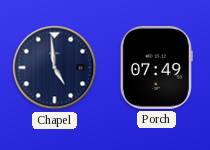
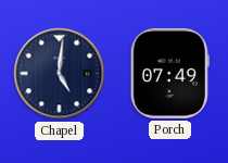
Chapel: 4:59 -> 5:01 (60, 74)
